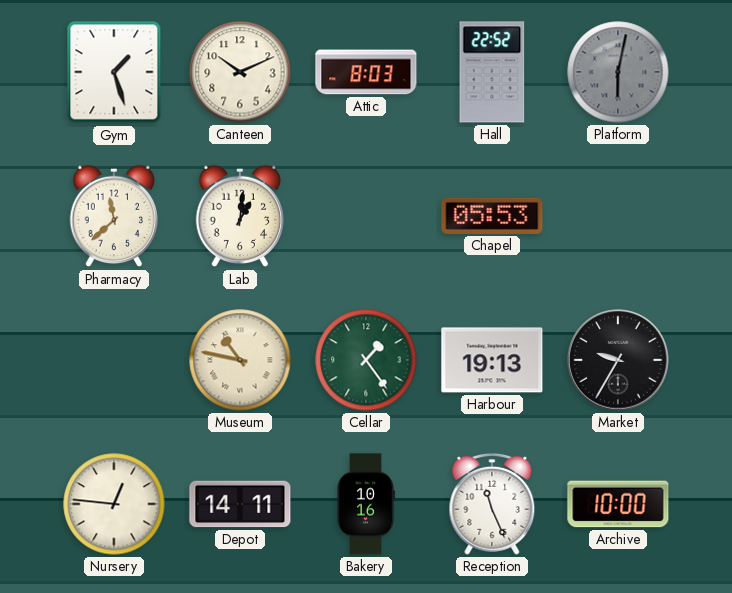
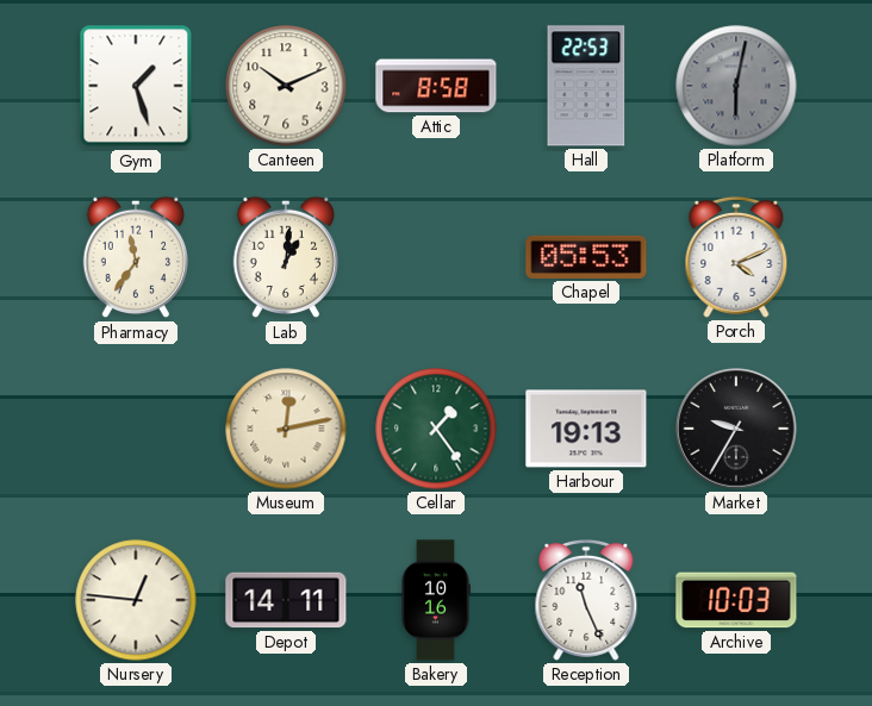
Attic: 8:03 -> 8:58 (436, 86)
Hall: 22:52 -> 22:53 (586, 86)
Pharmacy: 11:38 -> 11:36 (136, 257)
Porch: none -> 4:11 (736, 257)
Museum: 10:47 -> 12:13 (286, 429)
Archive: 10:00 -> 10:03 (736, 600)
